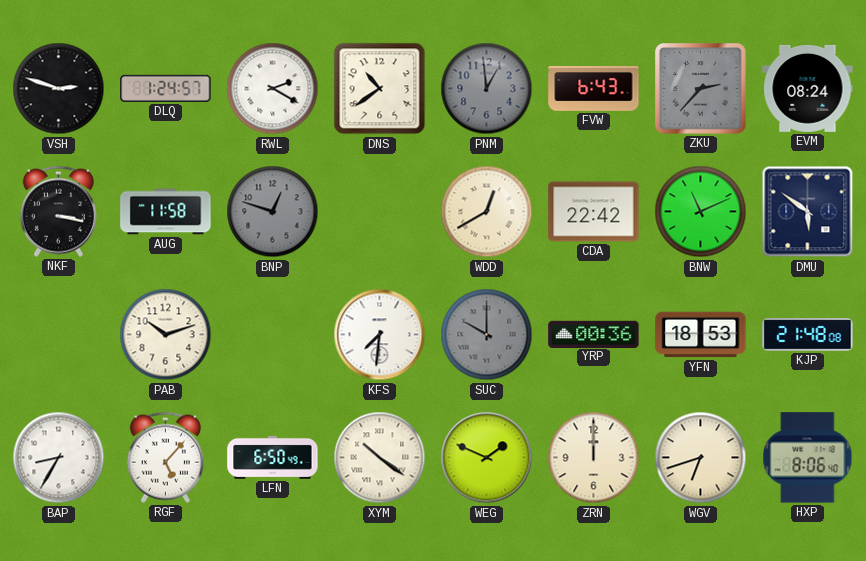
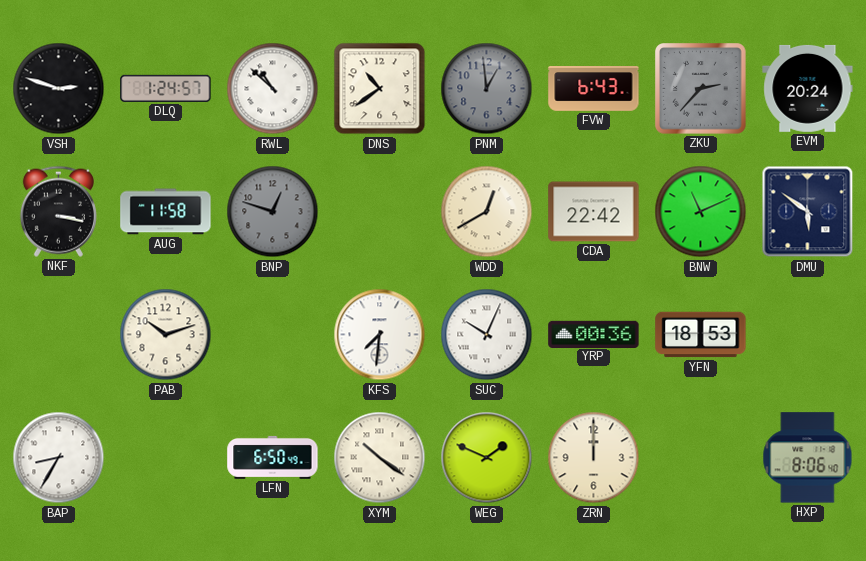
RWL: 2:20 -> 10:52 (273, 89)
EVM: 08:24 -> 20:24 (808, 88)
SUC: 10:00 -> 10:04 (487, 335)
SUC dial: grey -> white (487, 335)
KJP: 21:48 -> none (808, 335)
RGF: 5:07 -> none (165, 457)
WGV: 6:42 -> none (701, 458)
